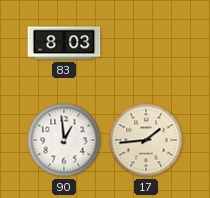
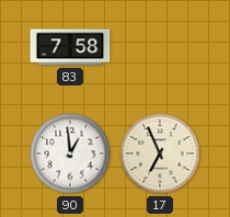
83: 8:03 -> 7:58 (70, 47)
17: 1:44 -> 6:56 (160, 153)
